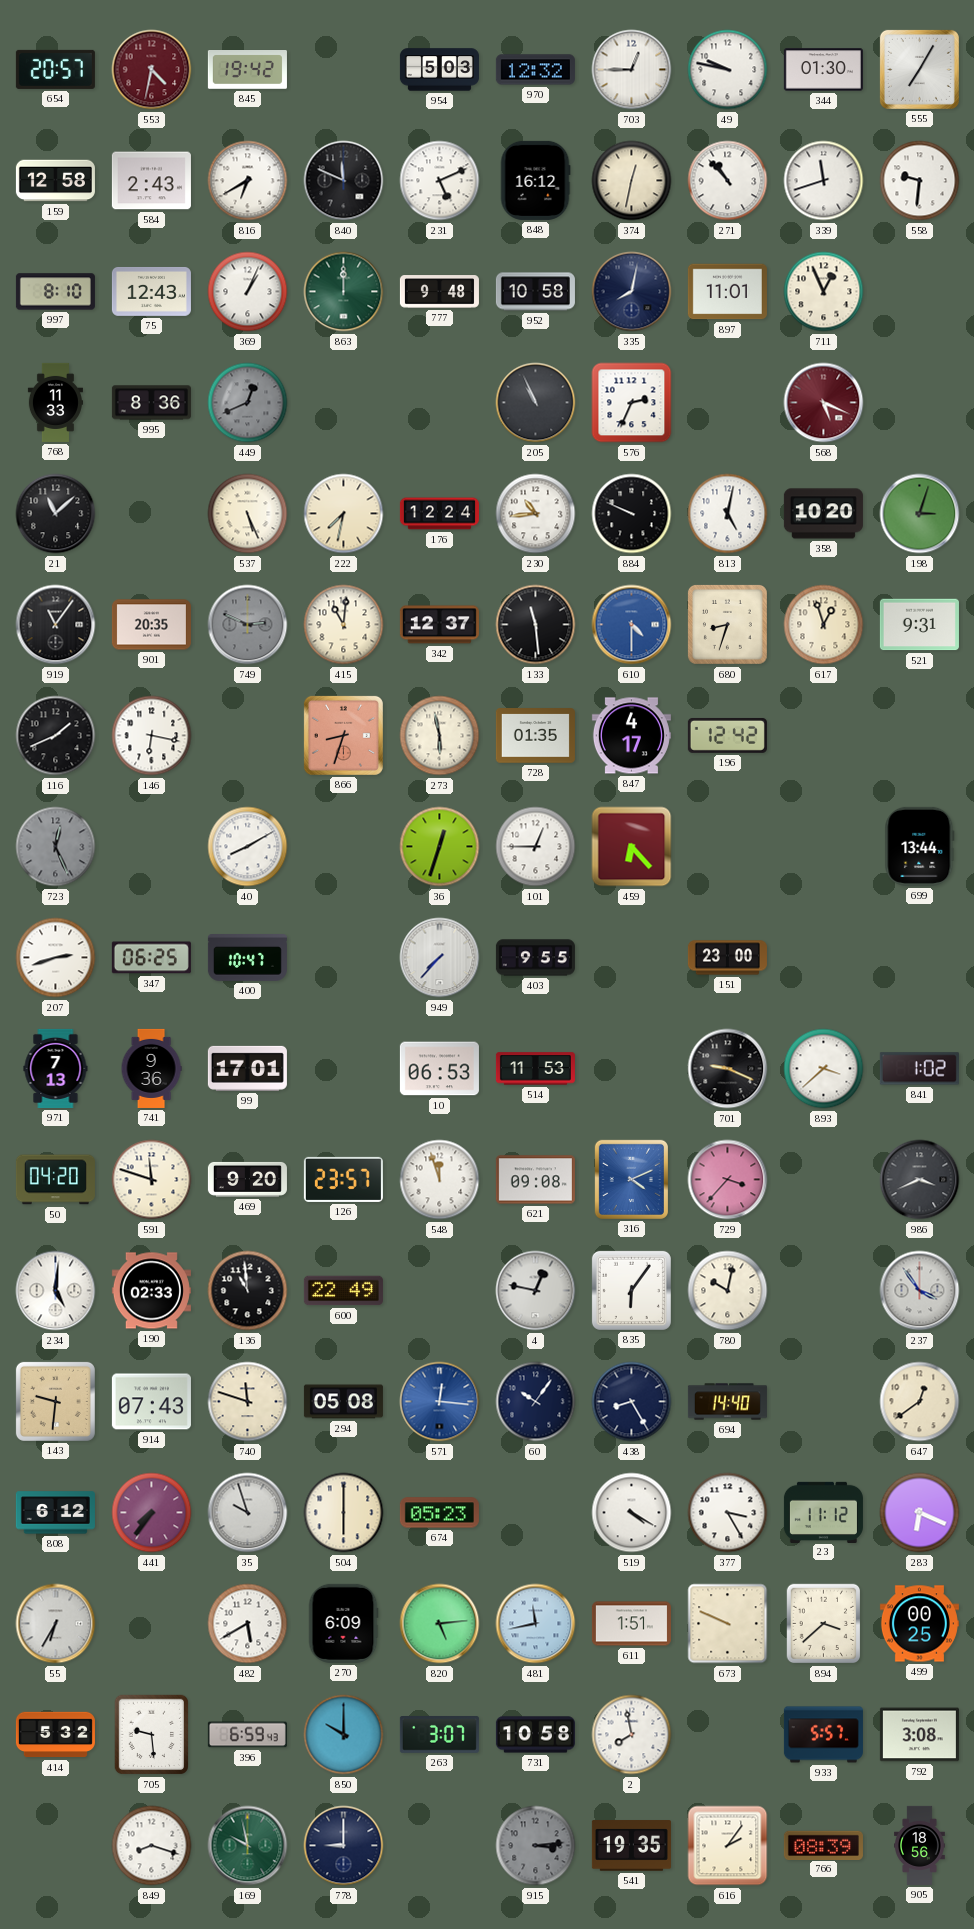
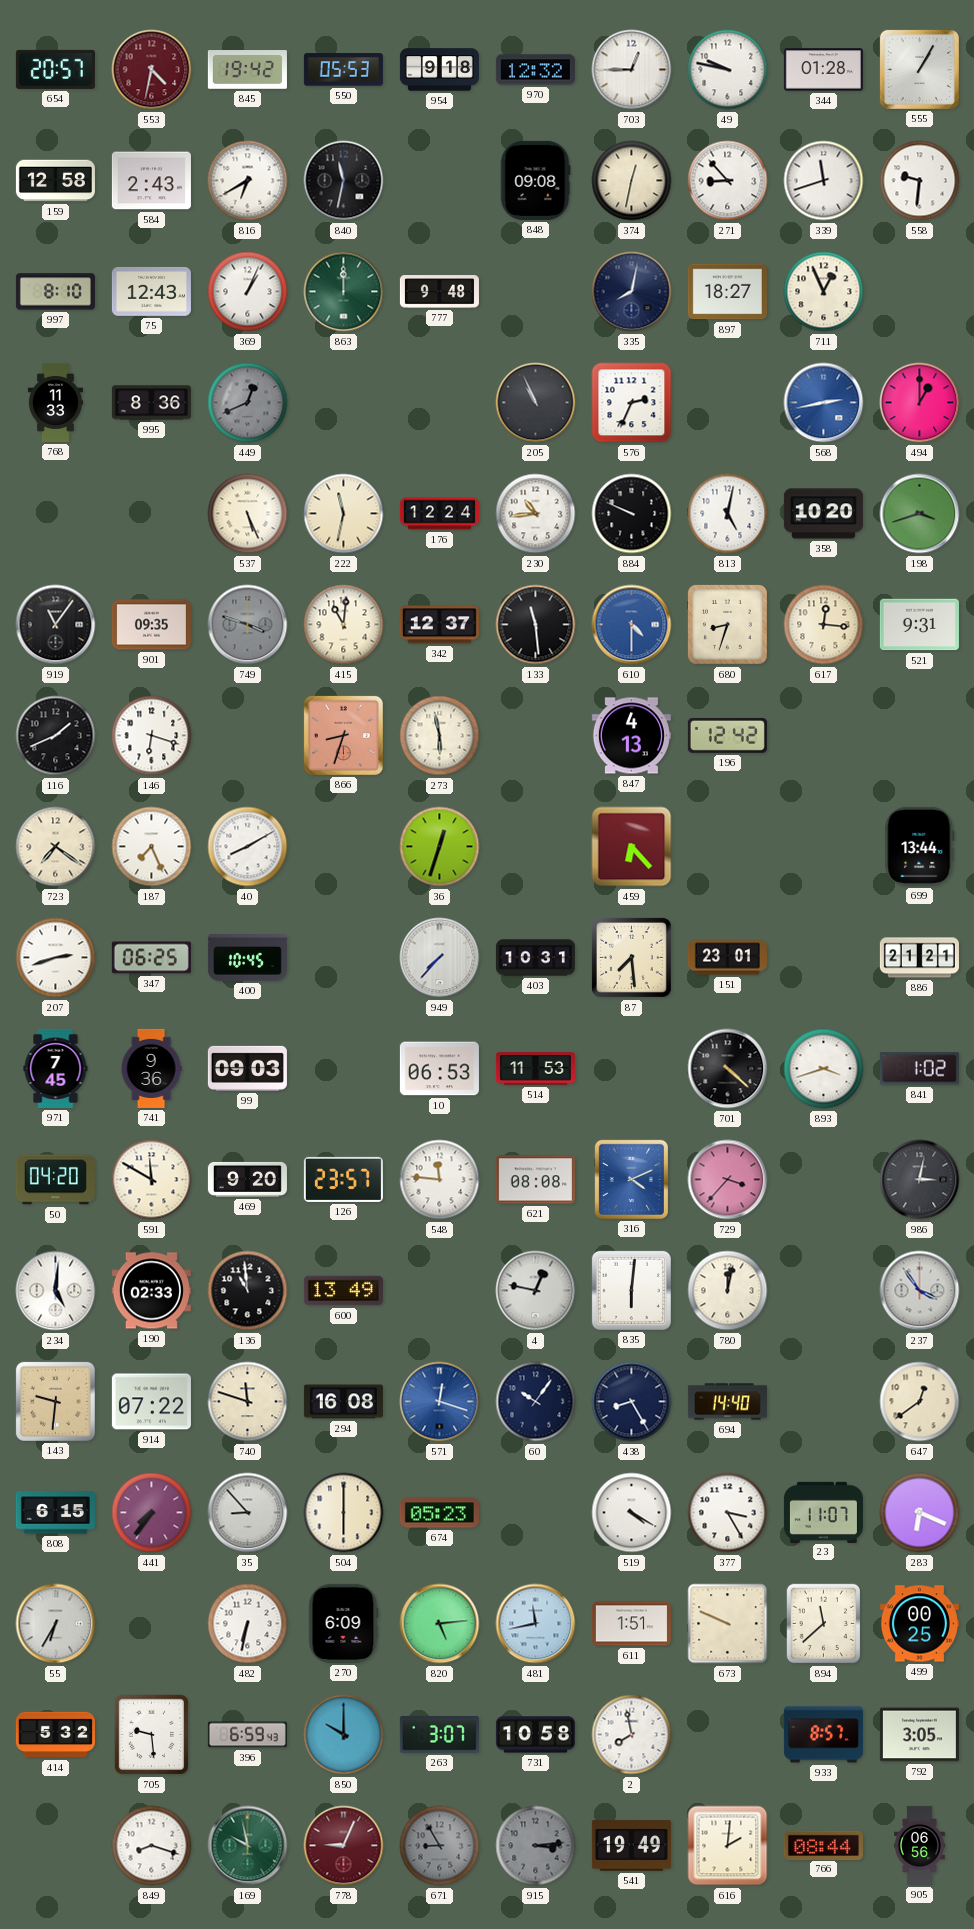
550: none -> 05:53 (343, 70)
954: 5:03 -> 9:18 (439, 70)
344: 01:30 -> 01:28 (823, 70)
555: 7:05 -> 1:05 (919, 69)
840: 11:49 -> 11:32 (344, 181)
231: 5:11 -> none (440, 181)
848: 16:12 -> 09:08 (535, 180)
271: 10:53 -> 8:53 (728, 181)
952: 10:58 -> none (535, 292)
897: 11:01 -> 18:27 (727, 292)
568: 5:19 -> 2:43 (824, 403)
568 dial: burgundy -> blue (824, 403)
494: none -> 1:00 (920, 403)
21: 11:08 -> none (56, 514)
222: 7:32 -> 11:32 (344, 514)
198: 3:03 -> 3:42 (920, 514)
901: 20:35 -> 09:35 (151, 625)
749: 2:49 -> 3:48 (248, 625)
617: 12:57 -> 12:16 (824, 625)
146: 6:17 -> 6:18 (152, 736)
728: 01:35 -> none (535, 736)
847: 4:17 -> 4:13 (631, 736)
723: 12:26 -> 7:21 (56, 847)
723 dial: grey -> cream (56, 847)
187: none -> 7:26 (152, 847)
101: 12:45 -> none (536, 847)
400: 10:47 -> 10:45 (247, 958)
403: 9:55 -> 10:31 (535, 958)
87: none -> 7:29 (631, 957)
151: 23:00 -> 23:01 (727, 958)
886: none -> 21:21 (919, 958)
971: 7:13 -> 7:45 (56, 1068)
99: 17:01 -> 09:03 (247, 1068)
701: 9:19 -> 4:22 (728, 1069)
893: 3:38 -> 3:42 (824, 1069)
591: 11:48 -> 11:50 (152, 1180)
548: 11:57 -> 11:46 (440, 1180)
621: 09:08 -> 08:08 (535, 1180)
986: 3:41 -> 3:02 (920, 1180)
600: 22:49 -> 13:49 (343, 1291)
835: 6:06 -> 6:01 (631, 1290)
780: 10:02 -> 12:02 (728, 1291)
914: 07:43 -> 07:22 (151, 1402)
294: 05:08 -> 16:08 (343, 1402)
571: 12:16 -> 12:18 (440, 1402)
808: 6:12 -> 6:15 (55, 1513)
35: 9:57 -> 8:53 (248, 1513)
23: 11:12 -> 11:07 (823, 1512)
482: 5:40 -> 6:32 (248, 1624)
894: 3:38 -> 11:38 (824, 1624)
933: 5:57 -> 8:57 (823, 1735)
792: 3:08 -> 3:05 (919, 1735)
778: 9:00 -> 9:04 (344, 1846)
778 dial: navy -> burgundy (344, 1846)
671: none -> 8:55 (440, 1846)
541: 19:35 -> 19:49 (631, 1846)
616: 2:06 -> 2:01 (728, 1846)
766: 08:39 -> 08:44 (823, 1845)
905: 18:56 -> 06:56 (920, 1845)
